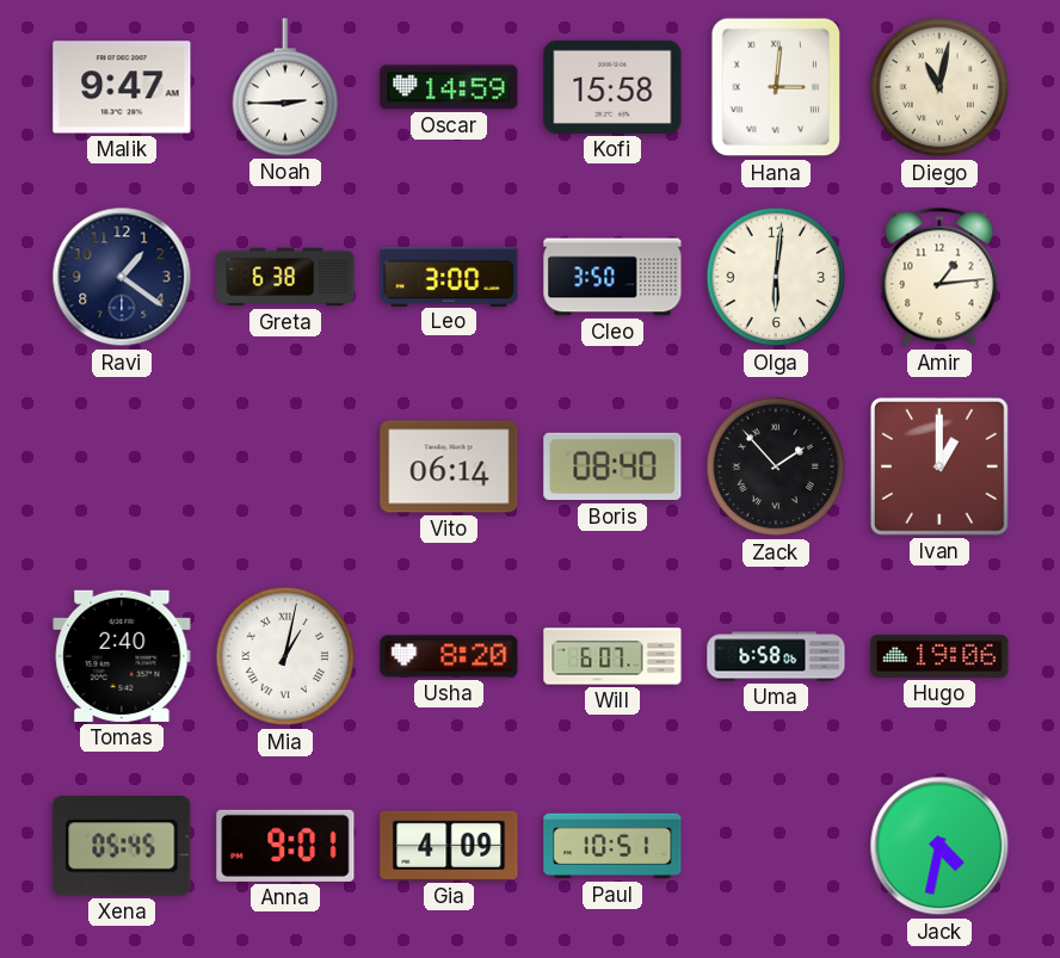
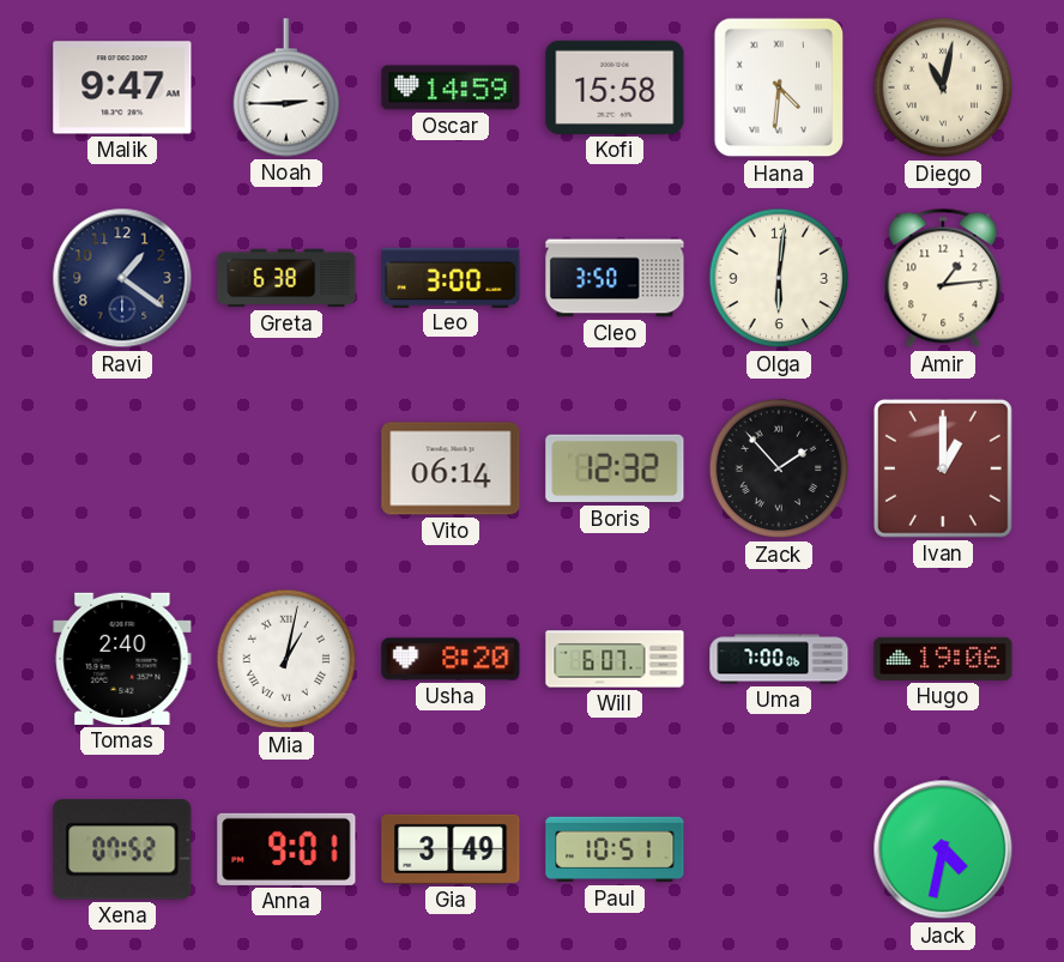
Hana: 3:01 -> 4:31 (779, 87)
Boris: 08:40 -> 12:32 (615, 468)
Uma: 6:58 -> 7:00 (779, 659)
Xena: 05:45 -> 07:52 (122, 849)
Gia: 4:09 -> 3:49 (451, 849)
